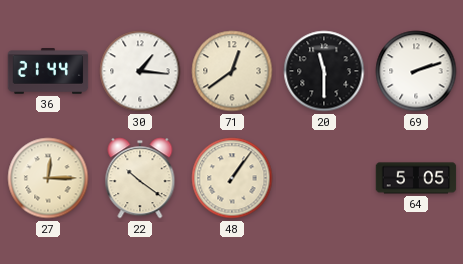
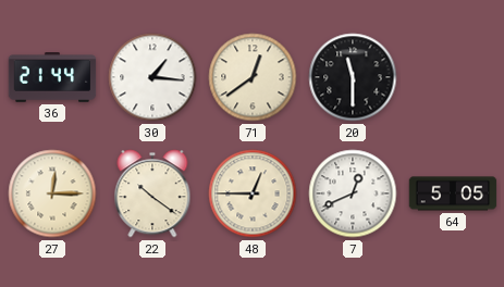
69: 2:12 -> none (416, 71)
48: 1:06 -> 12:45 (253, 194)
7: none -> 12:41 (353, 194)
